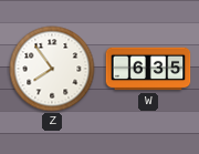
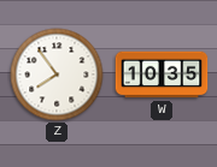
W: 6:35 -> 10:35 (162, 74)
